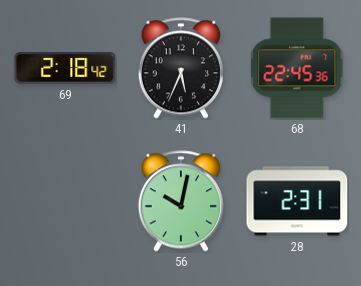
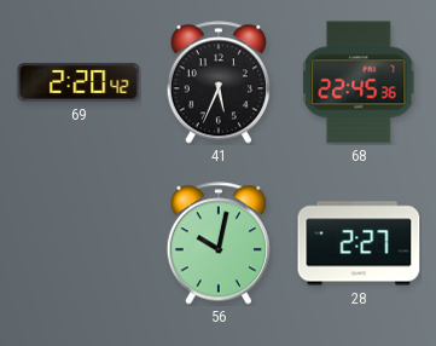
69: 2:18 -> 2:20 (79, 82)
28: 2:31 -> 2:27 (359, 243)
